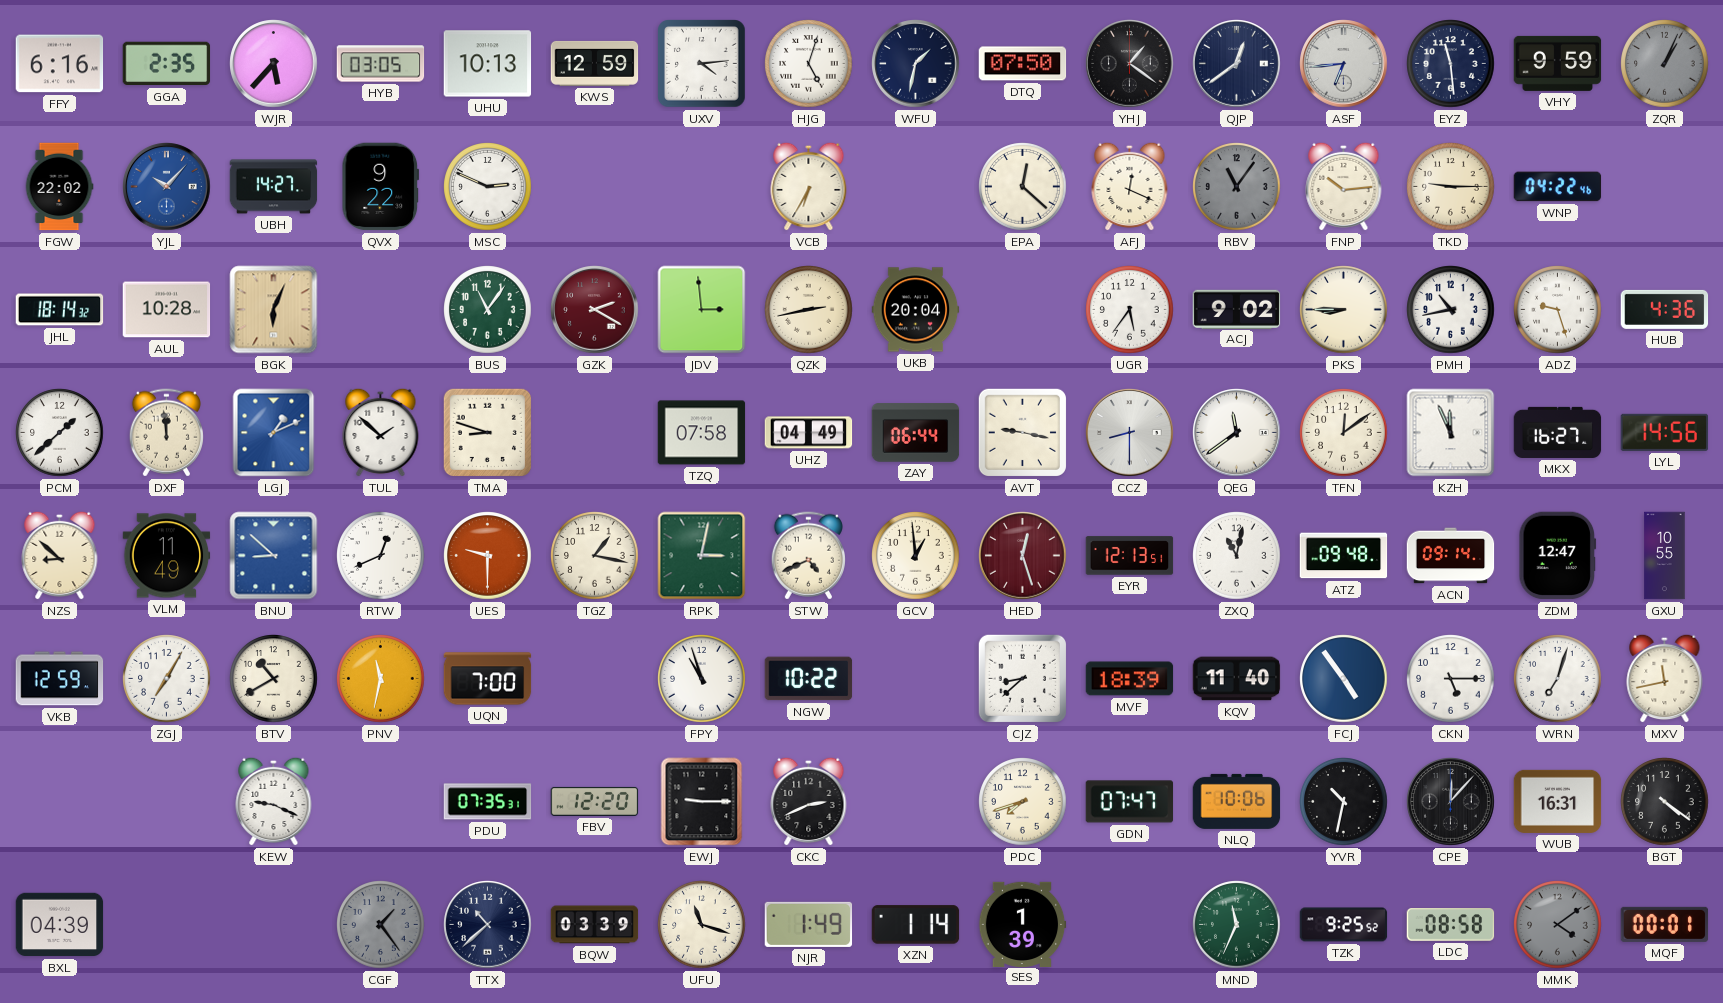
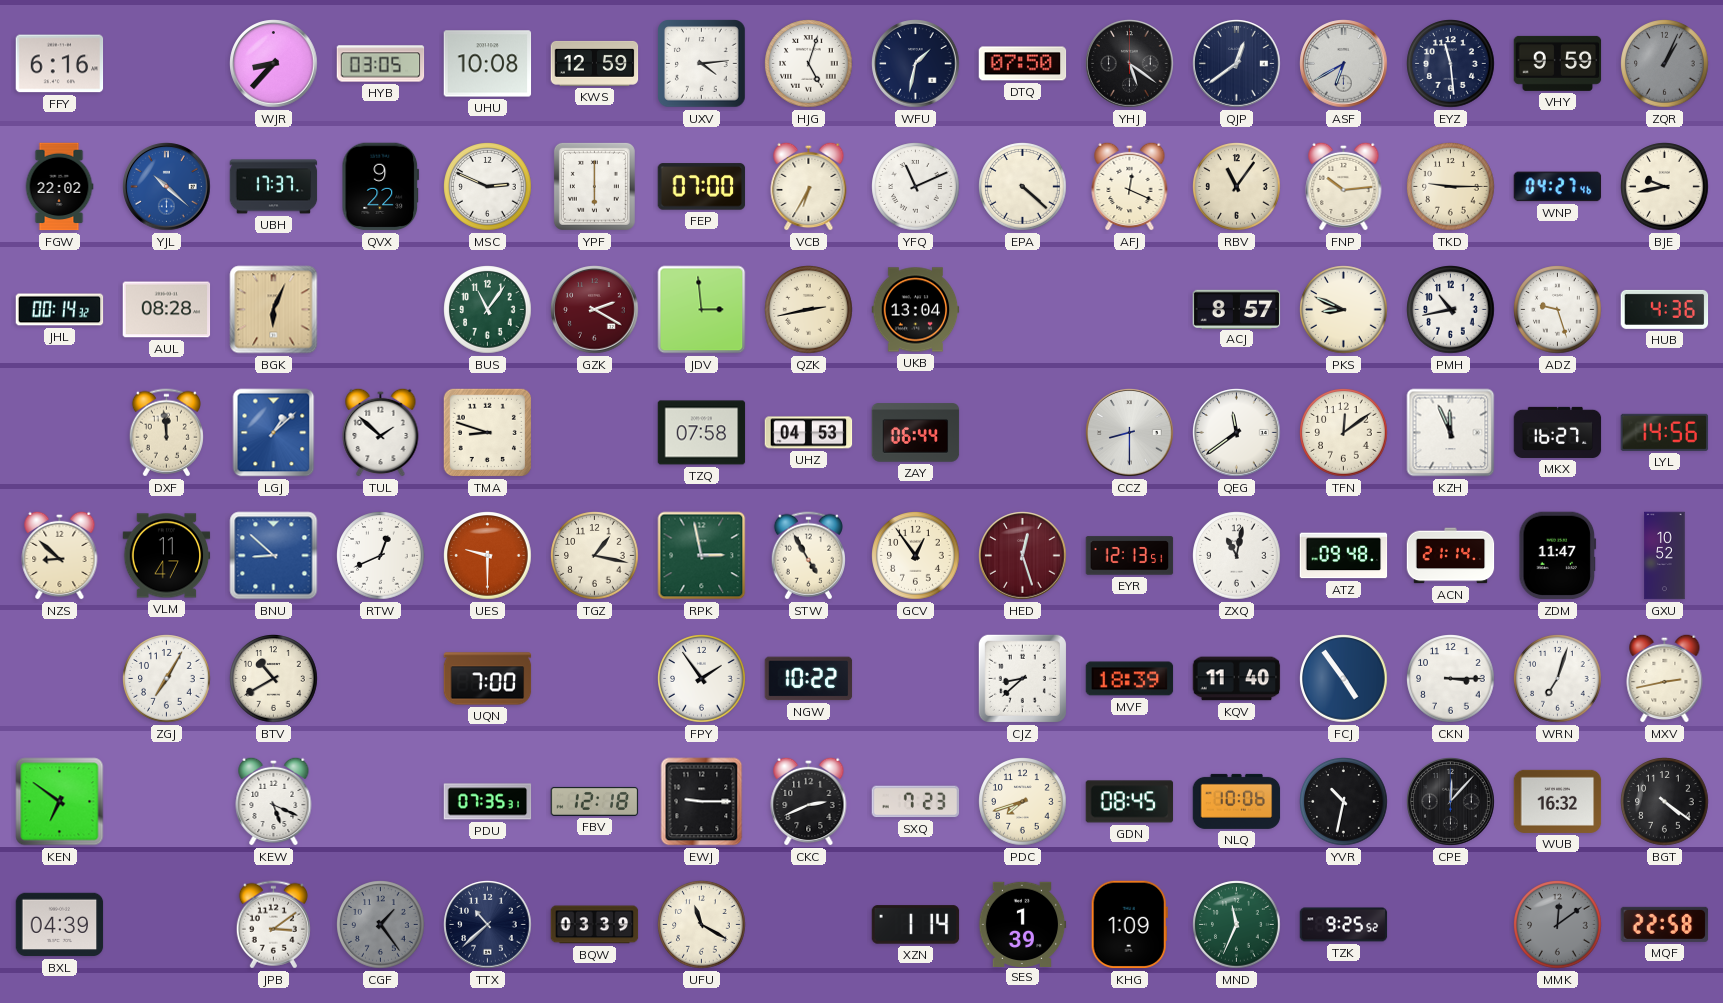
GGA: 2:35 -> none (167, 64)
WJR: 5:37 -> 8:37 (274, 64)
UHU: 10:13 -> 10:08 (488, 64)
YHJ: 1:21 -> 5:21 (1130, 64)
ASF: 6:44 -> 6:40 (1344, 64)
YJL: 10:07 -> 10:22 (167, 187)
UBH: 14:27 -> 17:37 (274, 187)
YPF: none -> 6:00 (594, 186)
FEP: none -> 07:00 (702, 187)
YFQ: none -> 11:11 (916, 187)
EPA: 12:22 -> 4:22 (1023, 187)
RBV dial: grey -> cream (1237, 187)
WNP: 04:22 -> 04:27 (1558, 187)
BJE: none -> 9:43 (1665, 187)
JHL: 18:14 -> 00:14 (60, 310)
AUL: 10:28 -> 08:28 (167, 310)
UKB: 20:04 -> 13:04 (916, 310)
UGR: 5:36 -> none (1130, 310)
ACJ: 9:02 -> 8:57 (1237, 309)
PKS: 8:45 -> 8:49 (1344, 310)
PCM: 1:38 -> none (60, 433)
LGJ: 1:11 -> 1:08 (274, 433)
UHZ: 04:49 -> 04:53 (809, 433)
AVT: 9:17 -> none (1022, 432)
VLM: 11:49 -> 11:47 (167, 556)
RPK: 3:02 -> 2:58 (702, 556)
STW: 4:41 -> 4:55 (808, 556)
GCV: 12:59 -> 12:54 (916, 556)
ACN: 09:14 -> 21:14 (1451, 556)
ZDM: 12:47 -> 11:47 (1558, 556)
GXU: 10:55 -> 10:52 (1665, 556)
VKB: 12:59 -> none (60, 679)
PNV: 11:32 -> none (381, 679)
FPY: 10:57 -> 1:54 (702, 679)
CKN: 5:15 -> 3:15 (1451, 679)
MXV: 11:43 -> 2:43 (1665, 678)
KEN: none -> 6:51 (60, 802)
KEW: 9:19 -> 5:19 (274, 801)
FBV: 12:20 -> 12:18 (595, 801)
SXQ: none -> 7:23 (916, 802)
GDN: 07:47 -> 08:45 (1130, 802)
WUB: 16:31 -> 16:32 (1558, 801)
JPB: none -> 3:09 (273, 925)
UFU: 11:18 -> 11:20 (702, 925)
NJR: 1:49 -> none (809, 924)
KHG: none -> 1:09 (1129, 925)
LDC: 08:58 -> none (1451, 925)
MMK: 4:09 -> 12:09 (1558, 925)
MQF: 00:01 -> 22:58 (1665, 924)
